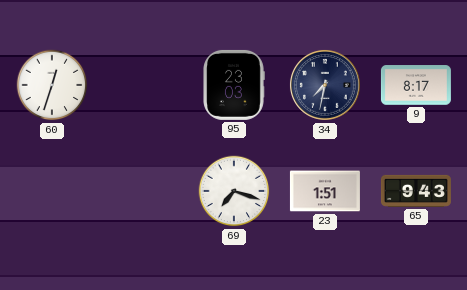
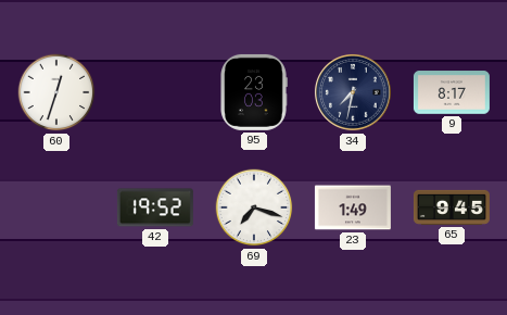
42: none -> 19:52 (155, 207)
23: 1:51 -> 1:49 (353, 207)
65: 9:43 -> 9:45 (452, 207)
